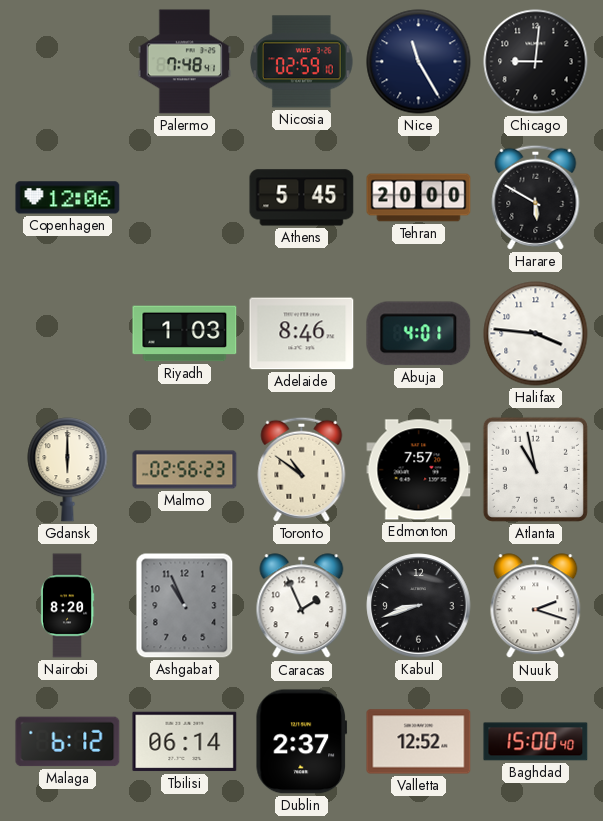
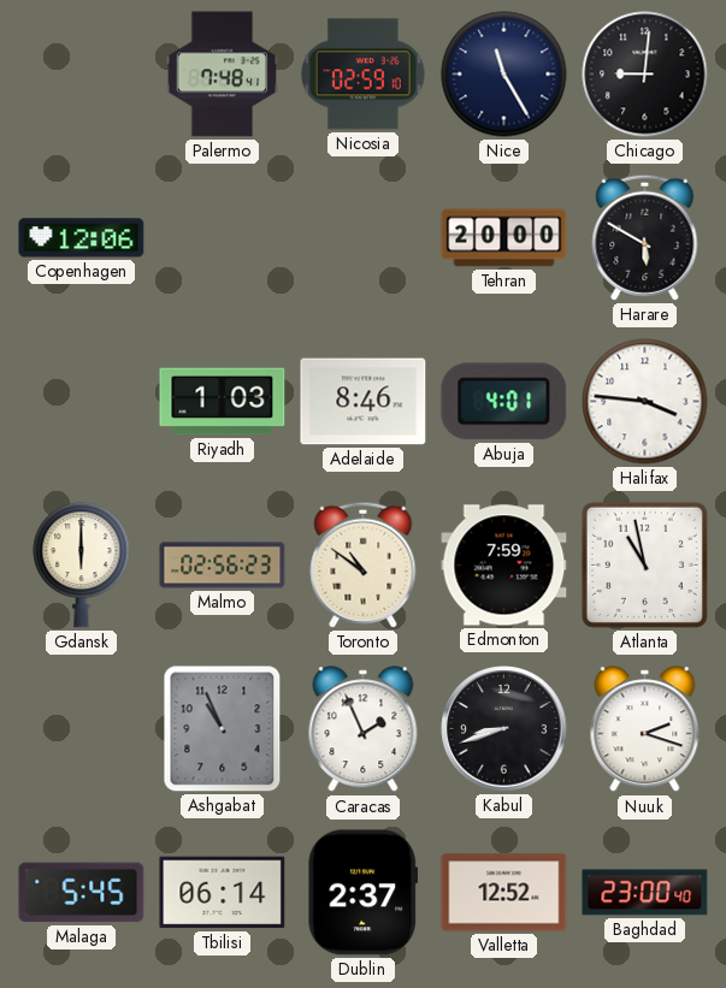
Athens: 5:45 -> none (302, 198)
Edmonton: 7:57 -> 7:59 (504, 566)
Nairobi: 8:20 -> none (67, 606)
Malaga: 6:12 -> 5:45 (82, 893)
Baghdad: 15:00 -> 23:00 (645, 893)
